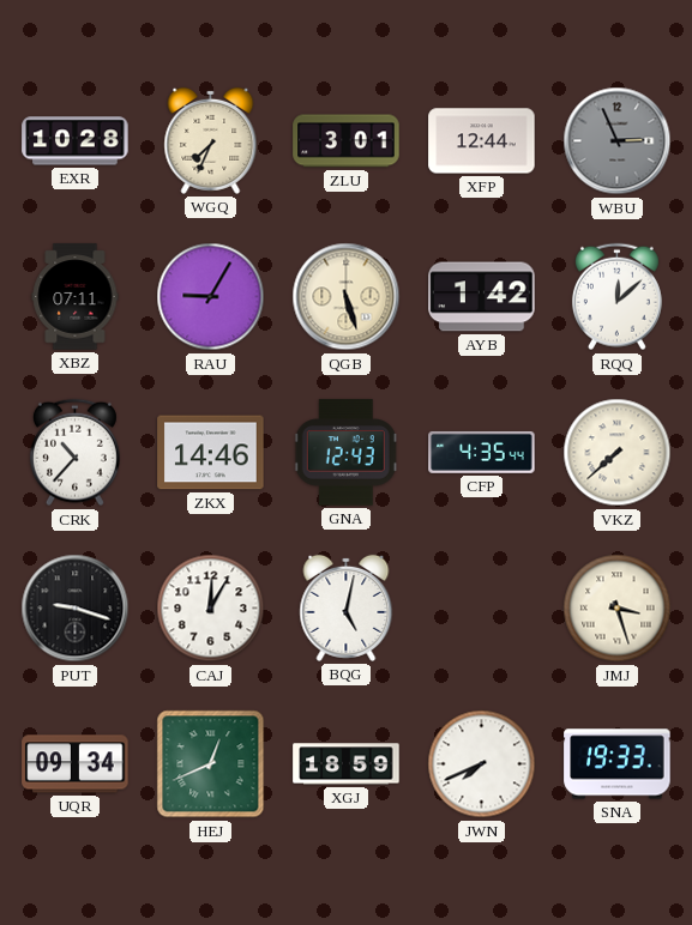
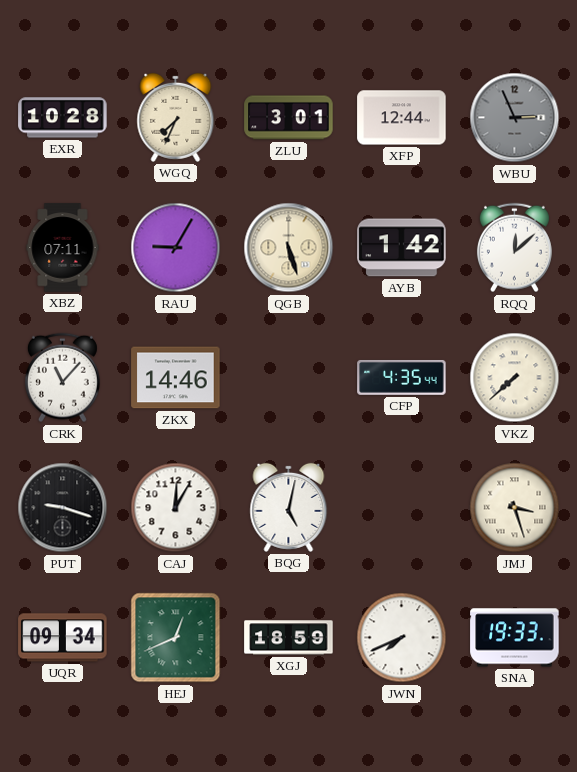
CRK: 10:37 -> 11:07 (62, 378)
GNA: 12:43 -> none (347, 453)
